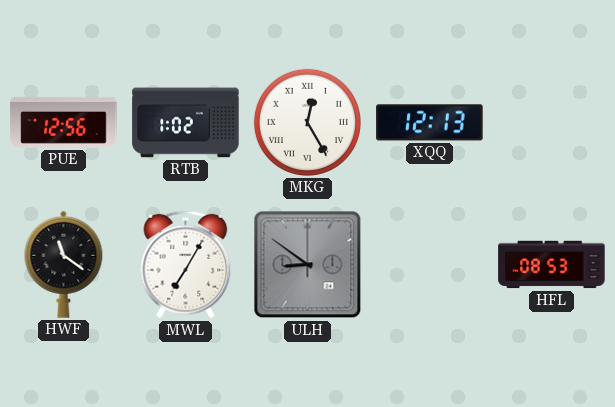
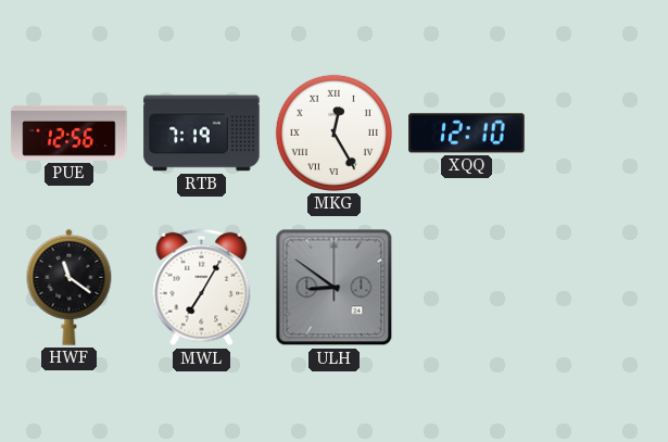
RTB: 1:02 -> 7:19 (202, 134)
XQQ: 12:13 -> 12:10 (467, 134)
HFL: 08:53 -> none (552, 265)
